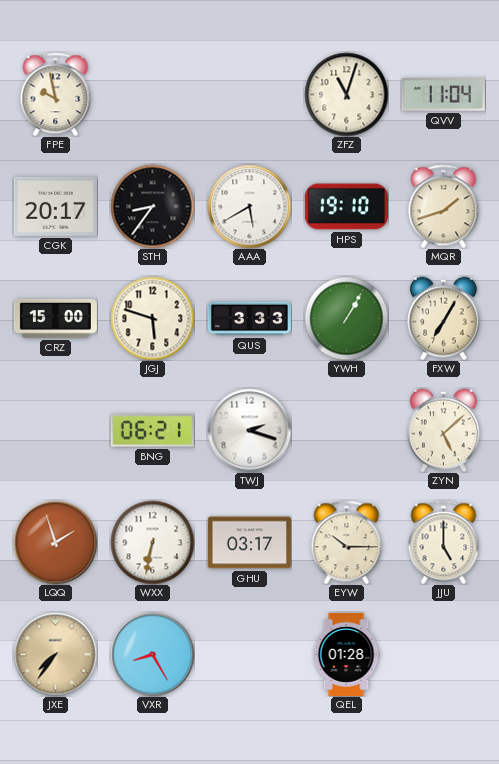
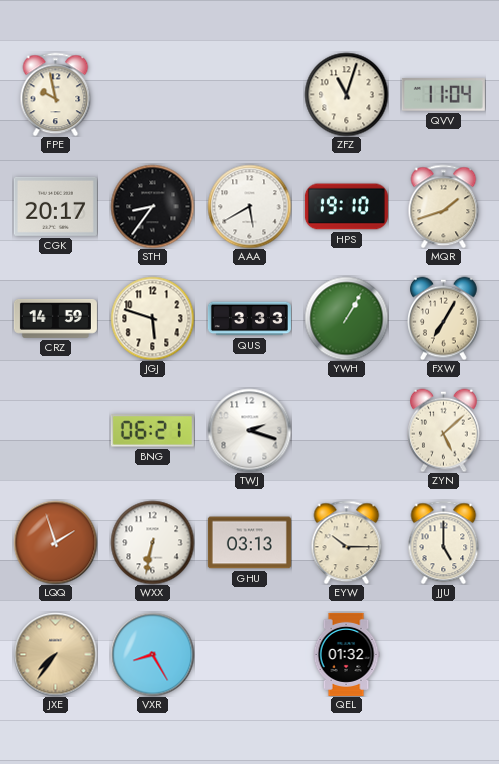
CRZ: 15:00 -> 14:59 (55, 318)
GHU: 03:17 -> 03:13 (249, 543)
QEL: 01:28 -> 01:32 (346, 654)
